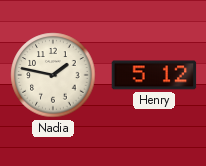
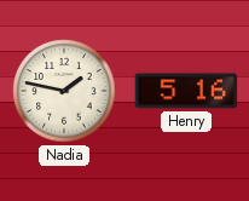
Henry: 5:12 -> 5:16 (186, 91)
